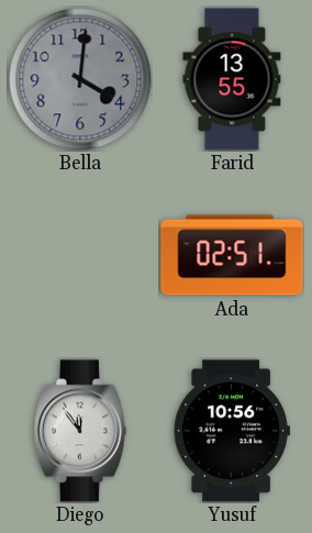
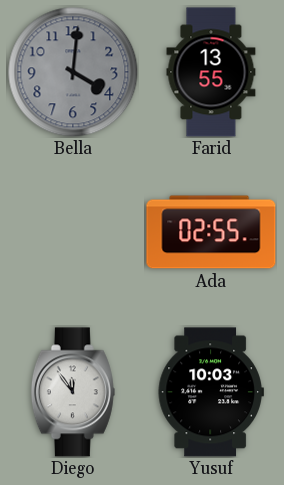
Ada: 02:51 -> 02:55 (211, 232)
Yusuf: 10:56 -> 10:03 (211, 392)
